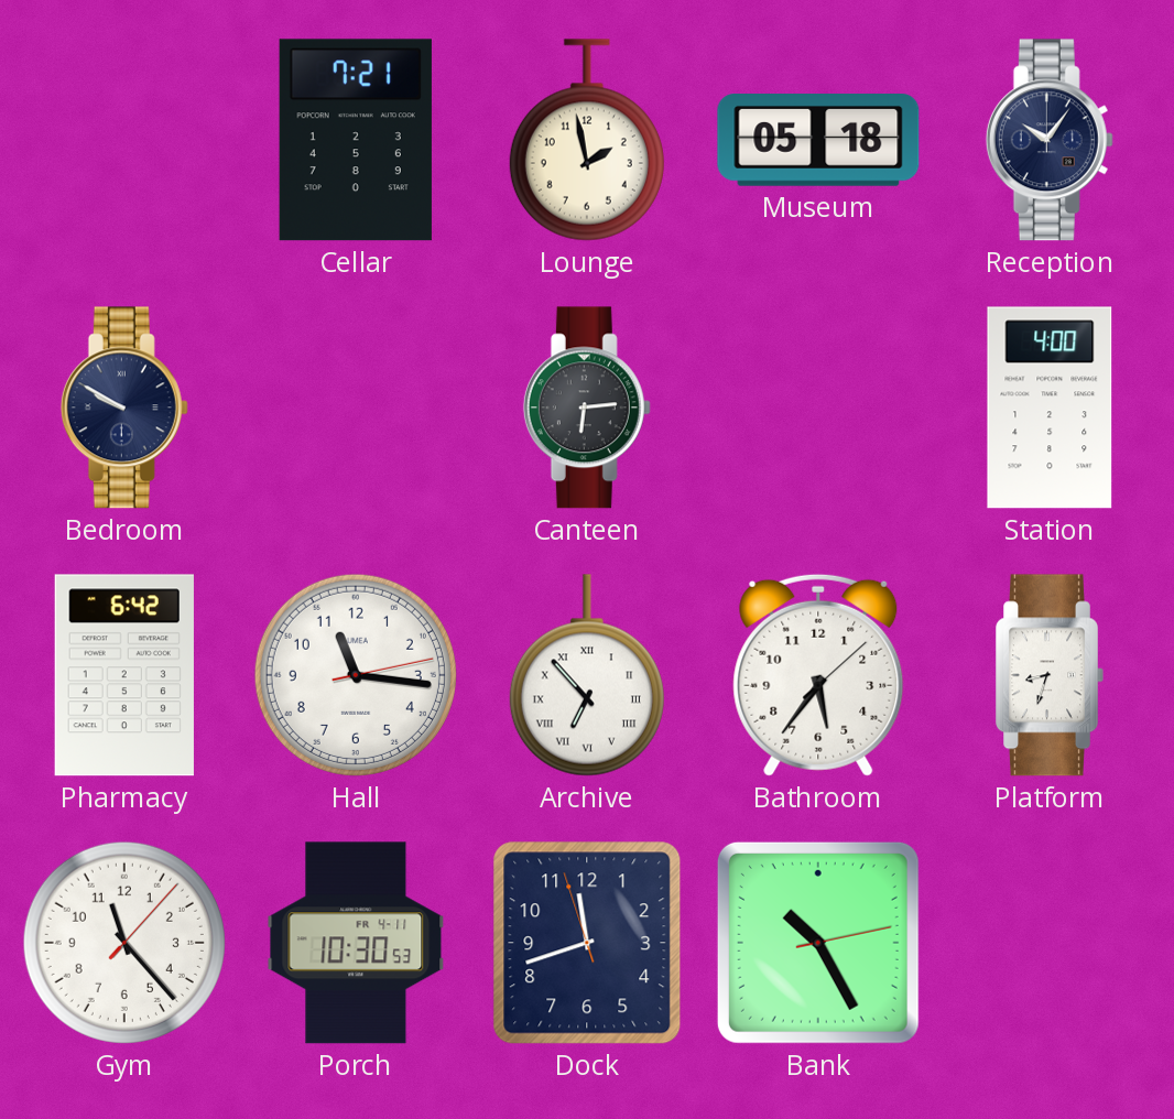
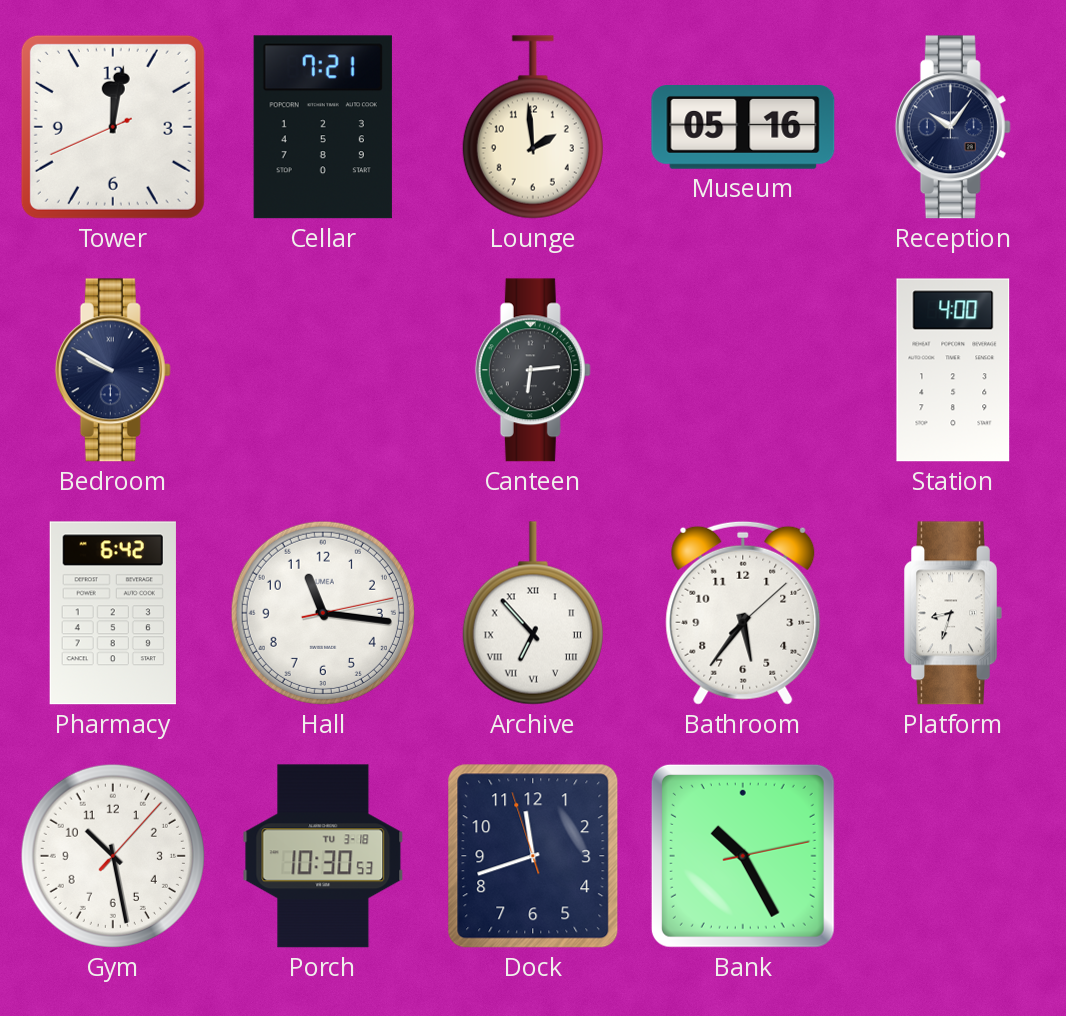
Tower: none -> 12:01 (113, 127)
Lounge: 1:58 -> 1:59 (533, 127)
Museum: 05:18 -> 05:16 (743, 128)
Gym: 11:23 -> 10:28 (113, 856)
Porch date: FR 4-11 -> TU 3-18 (323, 856)
